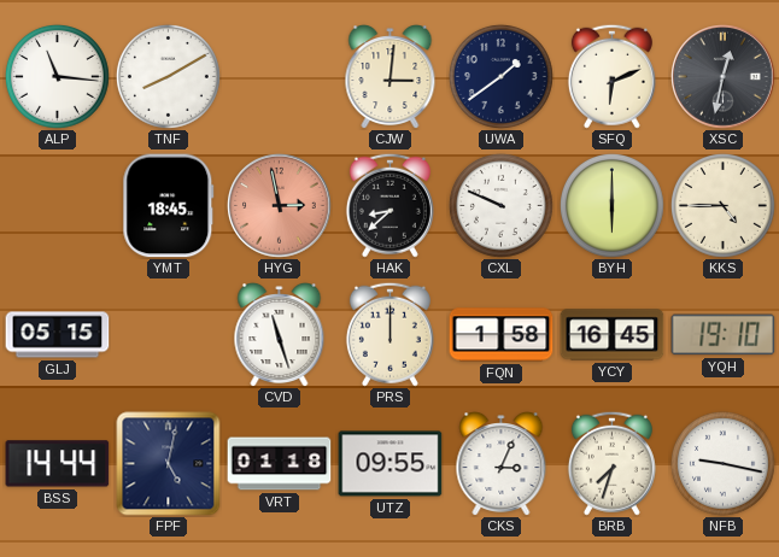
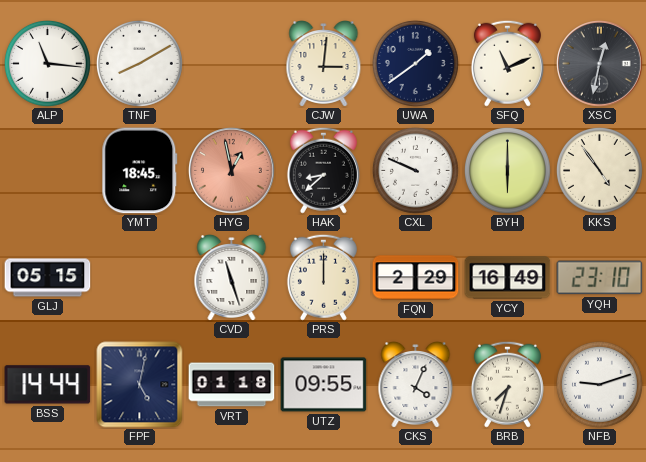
SFQ: 6:11 -> 11:11 (507, 63)
HYG: 2:58 -> 12:58 (232, 171)
KKS: 4:45 -> 4:54 (599, 170)
FQN: 1:58 -> 2:29 (416, 278)
YCY: 16:45 -> 16:49 (508, 278)
YQH: 19:10 -> 23:10 (600, 278)
CKS: 3:04 -> 4:04 (416, 385)
NFB: 9:17 -> 9:12 (599, 384)
